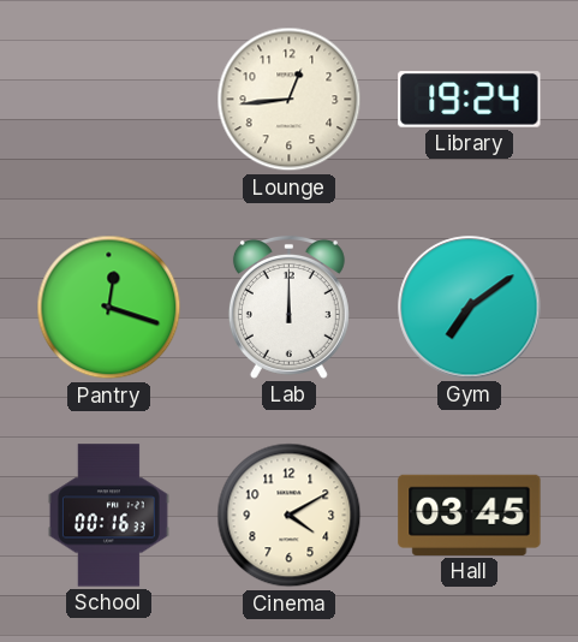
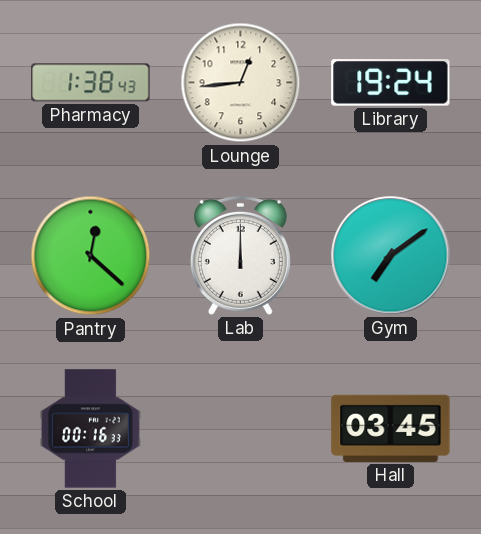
Pharmacy: none -> 1:38 (91, 83)
Pantry: 12:18 -> 12:22 (91, 256)
Cinema: 4:10 -> none (290, 516)
